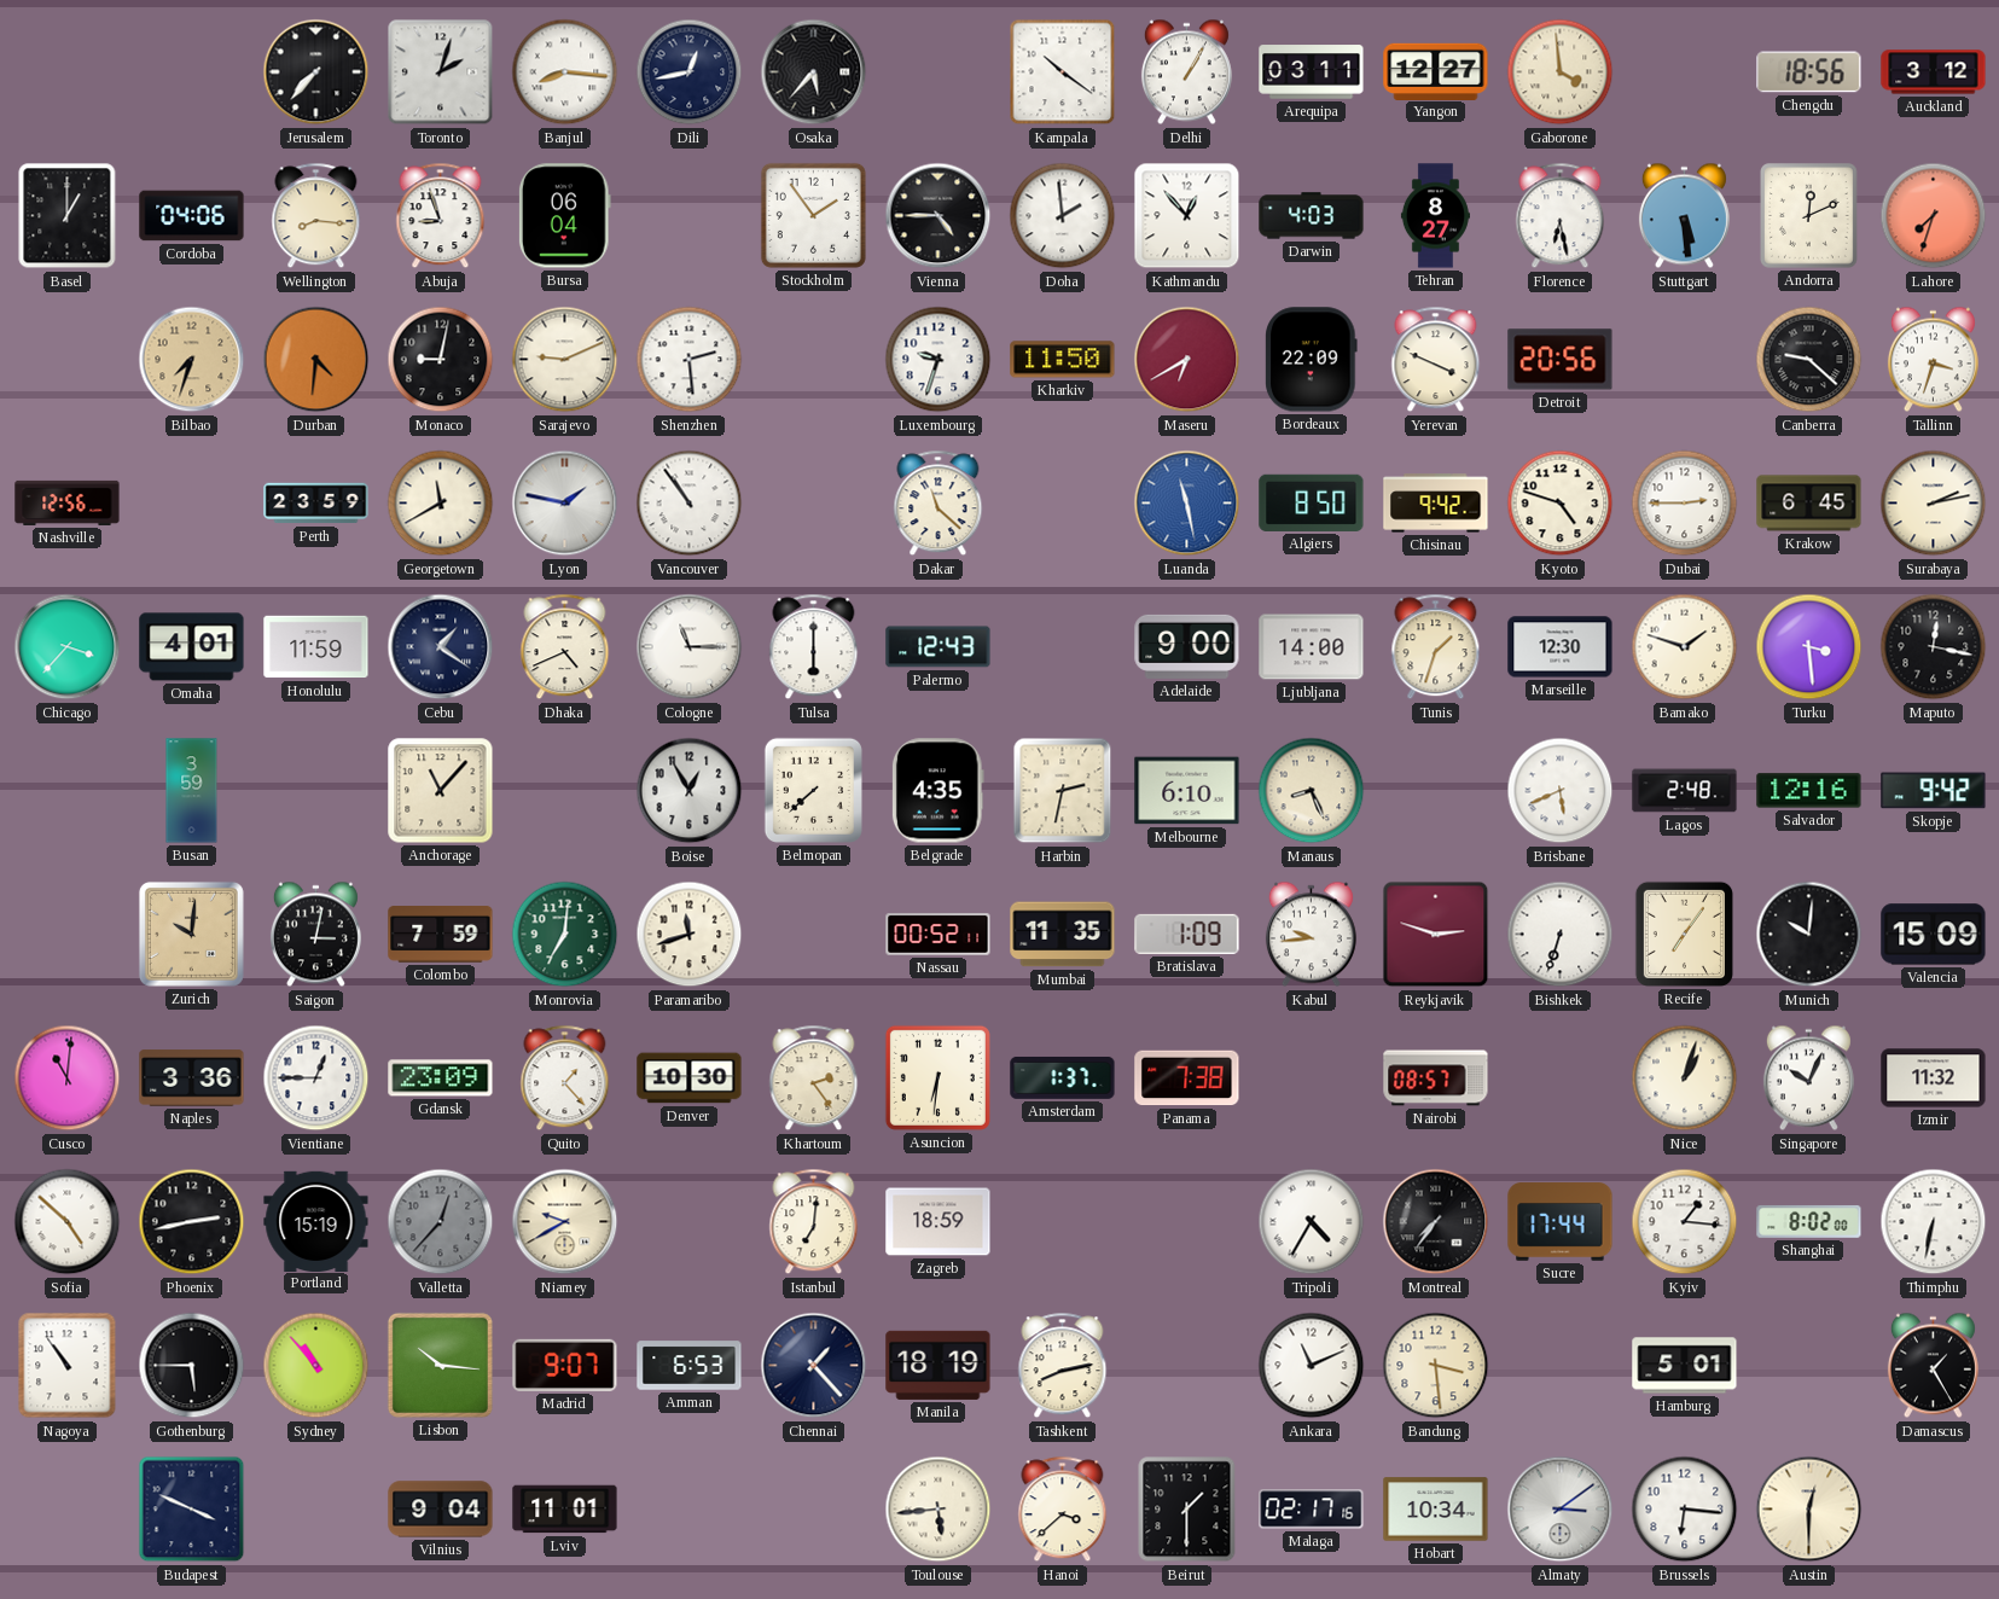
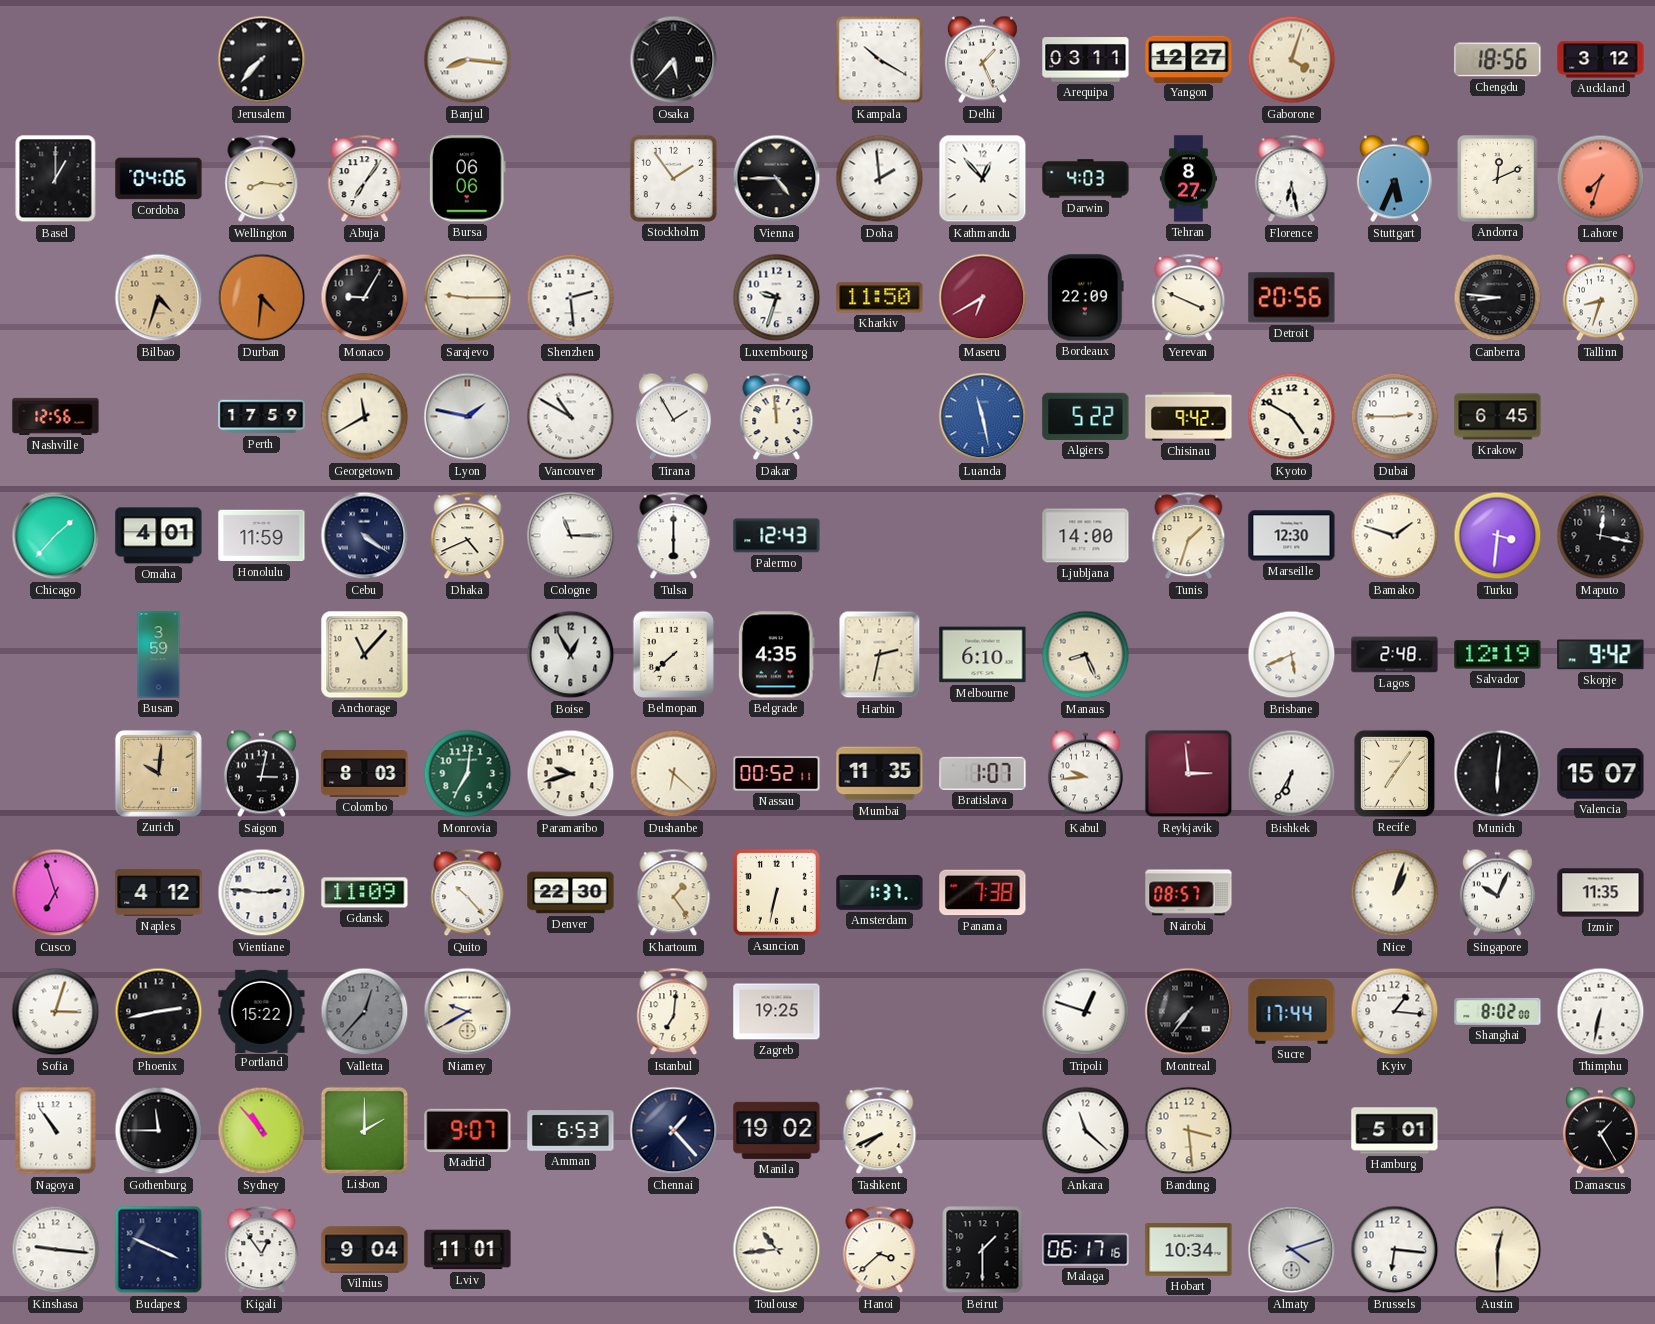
Toronto: 2:03 -> none (441, 72)
Dili: 12:43 -> none (690, 72)
Kampala: 10:21 -> 10:20 (880, 60)
Delhi: 1:05 -> 1:26 (982, 60)
Gaborone: 3:59 -> 4:03 (1292, 60)
Abuja: 8:57 -> 7:06 (365, 179)
Bursa: 06:04 -> 06:06 (467, 179)
Stuttgart: 5:29 -> 5:34 (1394, 179)
Bilbao: 7:33 -> 4:33 (159, 298)
Monaco: 9:02 -> 9:05 (365, 298)
Sarajevo: 9:11 -> 9:15 (468, 298)
Canberra: 9:22 -> 8:46 (1498, 298)
Tallinn: 3:33 -> 8:33 (1600, 298)
Perth: 23:59 -> 17:59 (262, 417)
Vancouver: 10:54 -> 10:50 (571, 417)
Tirana: none -> 1:55 (673, 417)
Dakar: 11:22 -> 11:59 (777, 417)
Algiers: 8:50 -> 5:22 (1086, 416)
Kyoto: 4:48 -> 4:50 (1292, 417)
Surabaya: 2:13 -> none (1934, 504)
Chicago: 3:37 -> 1:37 (56, 536)
Cebu: 1:21 -> 4:21 (365, 536)
Adelaide: 9:00 -> none (1187, 646)
Turku: 3:29 -> 3:31 (1498, 536)
Salvador: 12:16 -> 12:19 (1498, 655)
Colombo: 7:59 -> 8:03 (365, 774)
Paramaribo: 11:42 -> 9:42 (571, 774)
Dushanbe: none -> 6:22 (674, 774)
Bratislava: 1:09 -> 1:07 (983, 773)
Reykjavik: 2:48 -> 2:59 (1189, 774)
Bishkek: 6:33 -> 6:35 (1292, 774)
Munich: 10:01 -> 6:01 (1498, 774)
Valencia: 15:09 -> 15:07 (1601, 774)
Cusco: 11:01 -> 6:57 (56, 893)
Naples: 3:36 -> 4:12 (159, 893)
Vientiane: 12:45 -> 2:46 (262, 893)
Gdansk: 23:09 -> 11:09 (365, 893)
Quito: 1:23 -> 10:23 (468, 893)
Denver: 10:30 -> 22:30 (571, 893)
Khartoum: 2:24 -> 1:24 (674, 893)
Asuncion: 6:31 -> 6:32 (776, 892)
Izmir: 11:32 -> 11:35 (1601, 893)
Sofia: 4:52 -> 3:03 (56, 1012)
Portland: 15:19 -> 15:22 (262, 1011)
Zagreb: 18:59 -> 19:25 (777, 1012)
Tripoli: 4:35 -> 12:48 (1086, 1012)
Gothenburg: 5:45 -> 11:45 (159, 1131)
Lisbon: 10:16 -> 2:00 (364, 1130)
Manila: 18:19 -> 19:02 (777, 1130)
Tashkent: 8:13 -> 7:41 (880, 1131)
Ankara: 11:11 -> 11:22 (1086, 1131)
Kinshasa: none -> 9:16 (56, 1250)
Kigali: none -> 12:54 (262, 1250)
Toulouse: 5:44 -> 10:44 (777, 1250)
Malaga: 02:17 -> 06:17 (1086, 1250)
Almaty: 3:09 -> 4:12 (1292, 1250)
